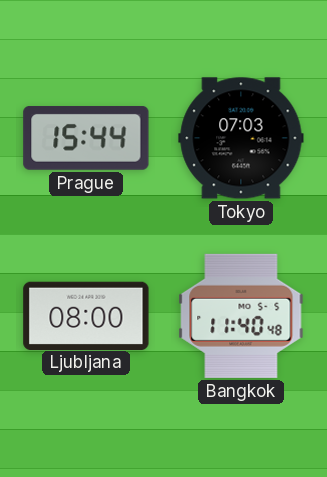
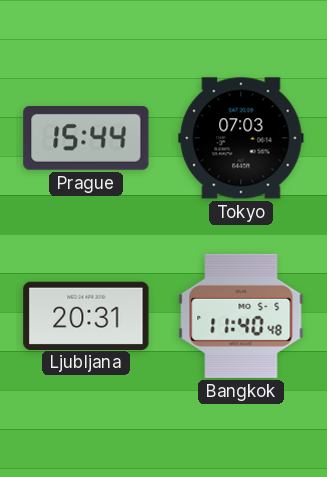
Ljubljana: 08:00 -> 20:31 (86, 315)
